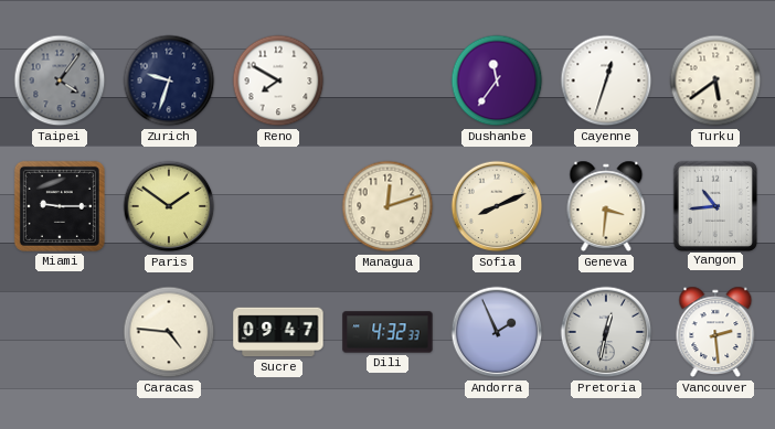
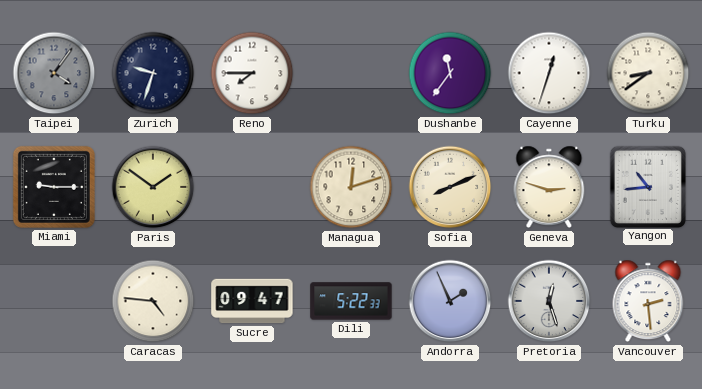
Reno: 7:50 -> 7:45 (252, 73)
Turku: 5:39 -> 8:39 (648, 73)
Geneva: 3:31 -> 2:48 (549, 187)
Dili: 4:32 -> 5:22 (351, 301)
Pretoria: 12:32 -> 12:27 (549, 301)
